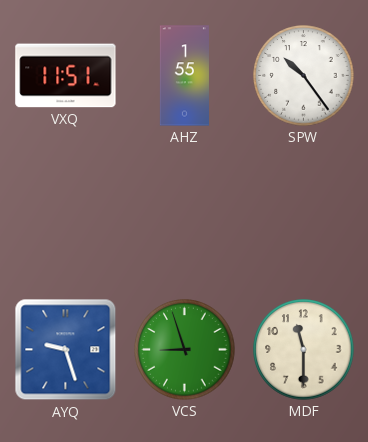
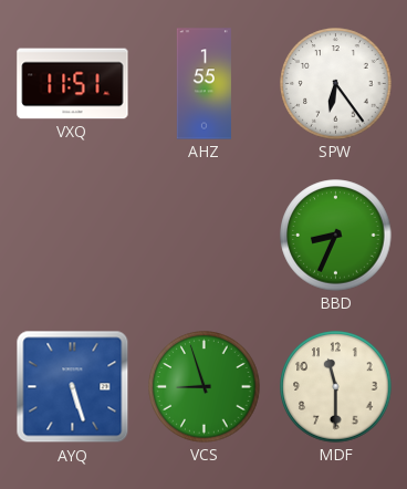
SPW: 10:24 -> 6:24 (336, 84)
BBD: none -> 8:34 (336, 236)
AYQ: 9:27 -> 5:27 (73, 387)
